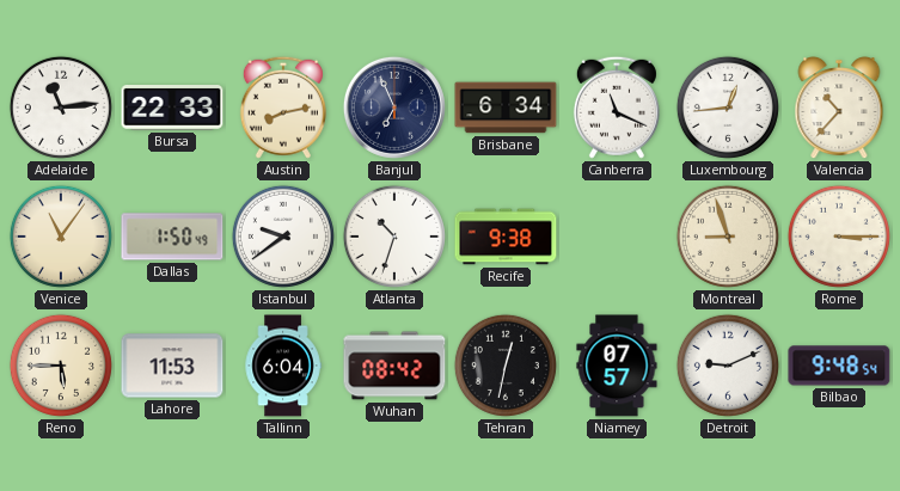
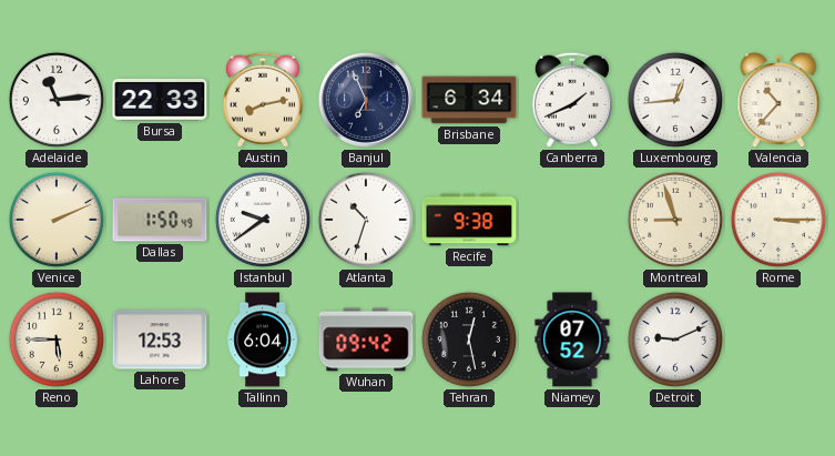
Canberra: 11:19 -> 1:41 (572, 100)
Venice: 11:06 -> 2:11 (57, 220)
Lahore: 11:53 -> 12:53 (160, 340)
Wuhan: 08:42 -> 09:42 (366, 340)
Tehran: 12:32 -> 12:28 (469, 340)
Niamey: 07:57 -> 07:52 (572, 340)
Bilbao: 9:48 -> none (839, 366)
